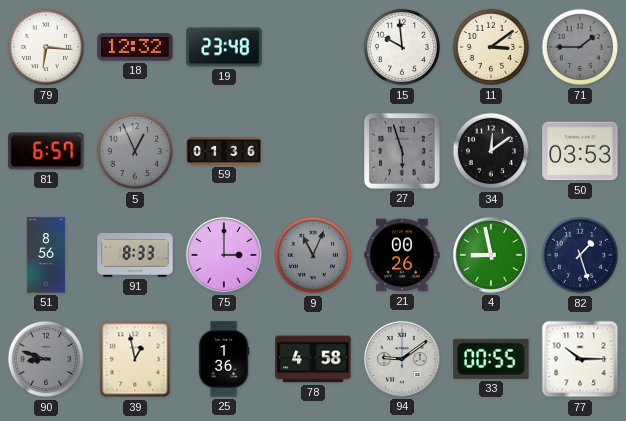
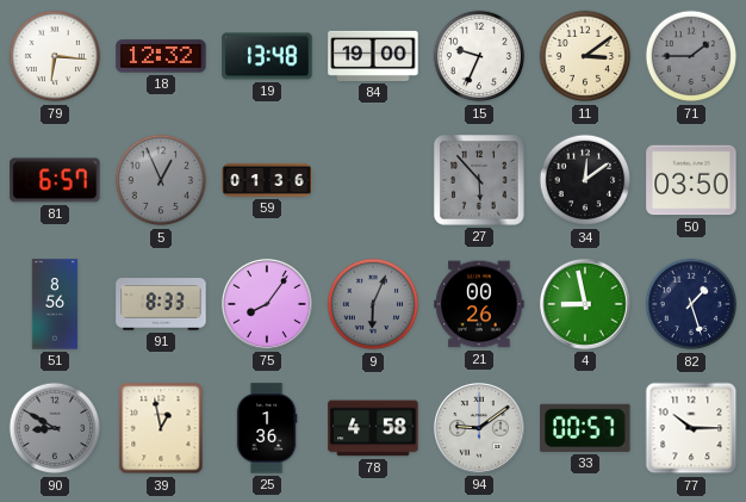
19: 23:48 -> 13:48 (267, 56)
84: none -> 19:00 (373, 56)
15: 9:59 -> 9:34 (479, 56)
27: 5:57 -> 5:53 (479, 180)
50: 03:53 -> 03:50 (691, 180)
75: 3:00 -> 8:06 (267, 304)
9: 11:04 -> 6:04 (373, 304)
90: 8:48 -> 8:50 (55, 428)
33: 00:55 -> 00:57 (585, 428)
